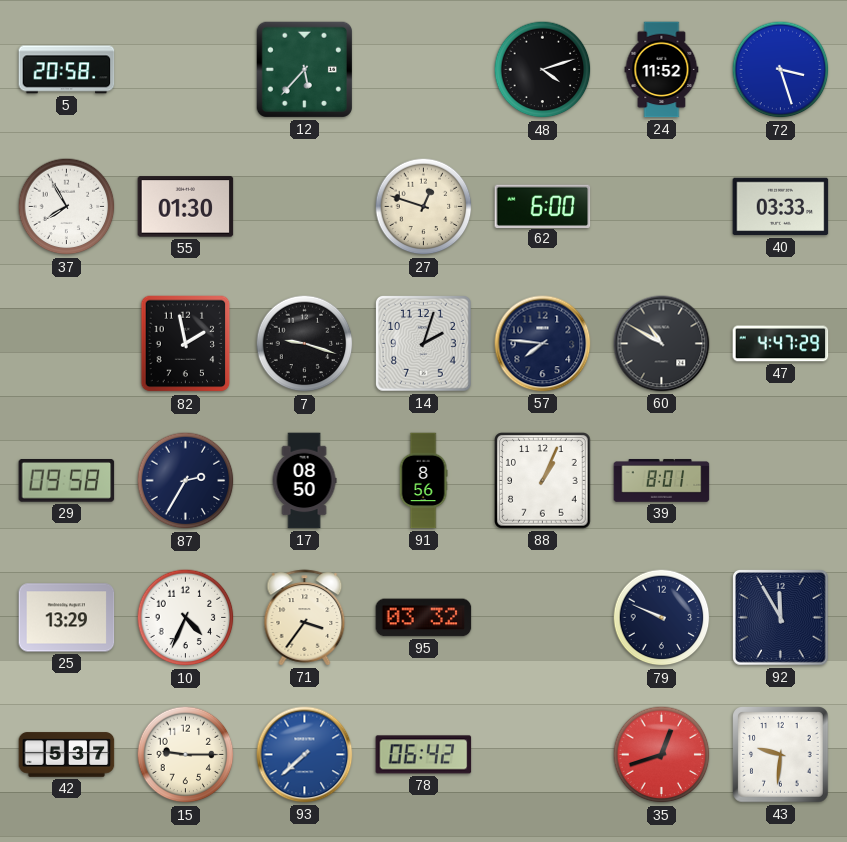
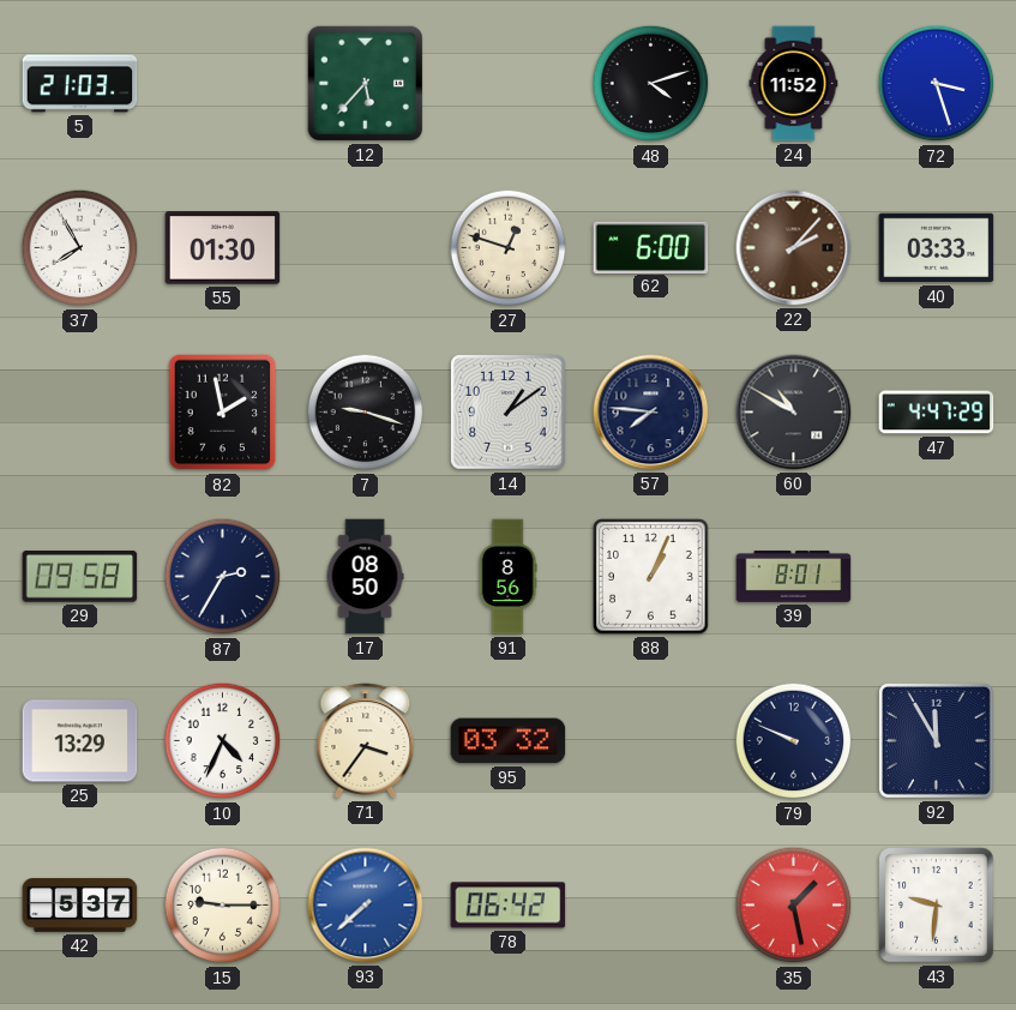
5: 20:58 -> 21:03 (80, 84)
22: none -> 2:07 (794, 248)
14: 2:03 -> 1:09 (509, 413)
35: 12:42 -> 1:28 (794, 906)
